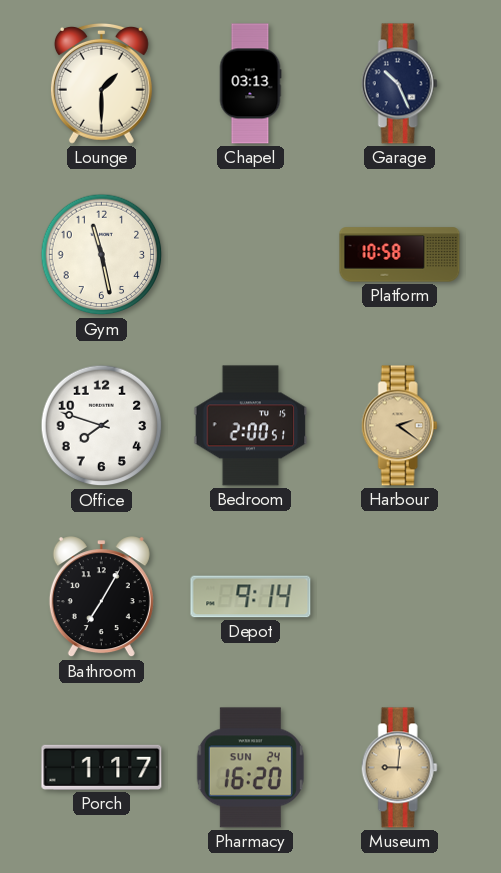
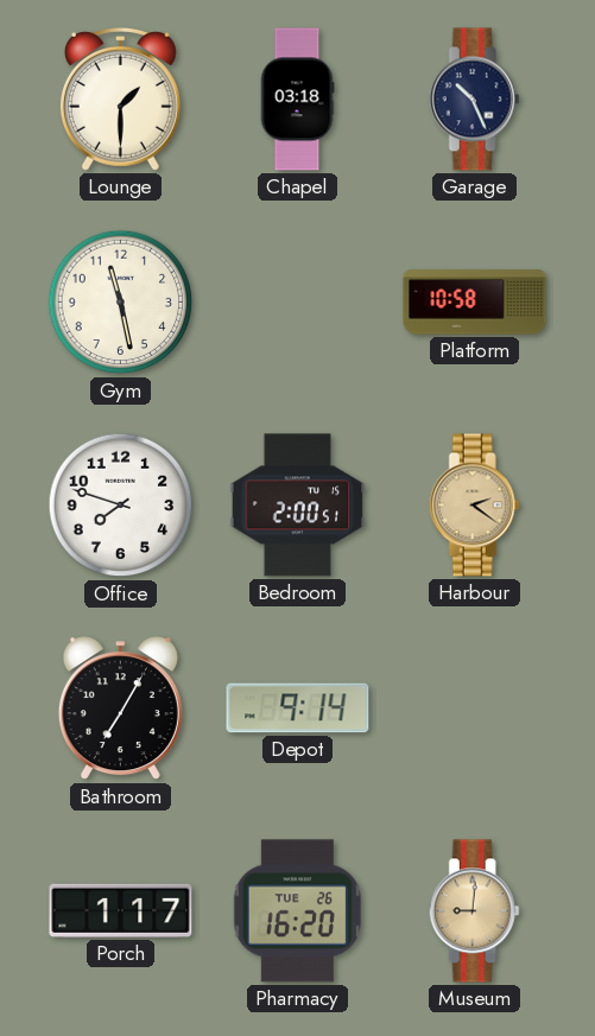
Chapel: 03:13 -> 03:18 (297, 100)
Pharmacy date: SUN 24 -> TUE 26 (297, 911)
